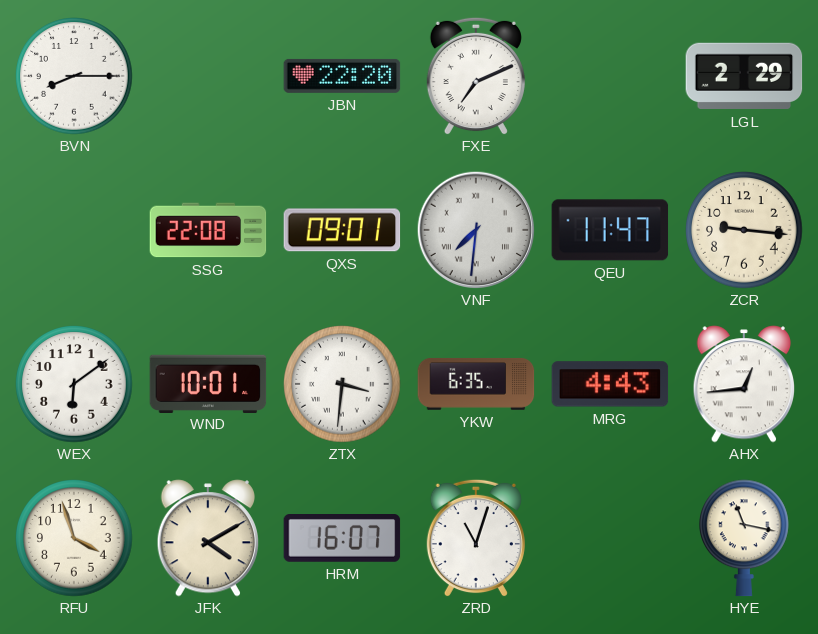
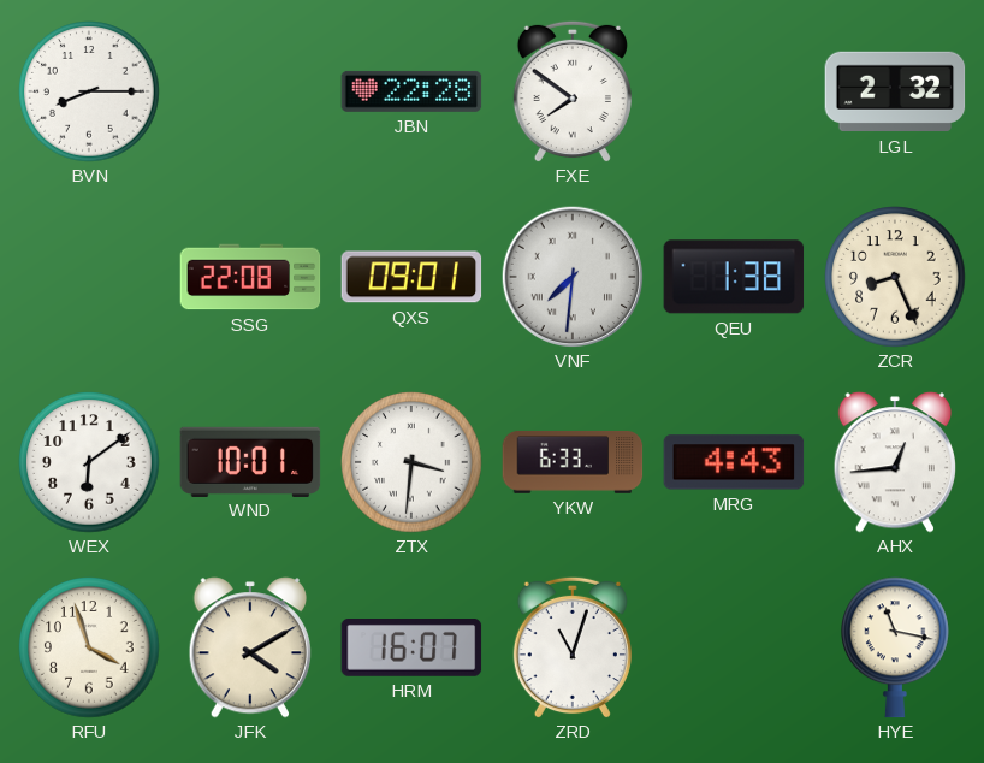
JBN: 22:20 -> 22:28 (411, 91)
FXE: 7:11 -> 7:51 (573, 91)
LGL: 2:29 -> 2:32 (895, 91)
QEU: 11:47 -> 1:38 (734, 277)
ZCR: 9:16 -> 8:26 (895, 277)
YKW: 6:35 -> 6:33 (573, 462)
